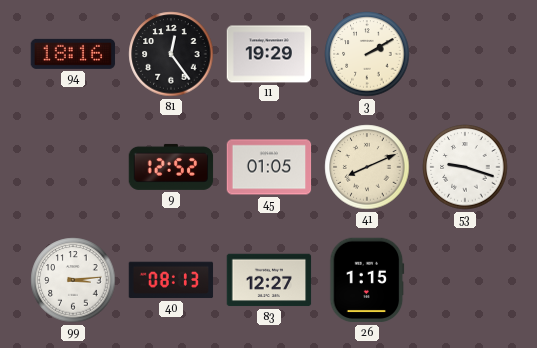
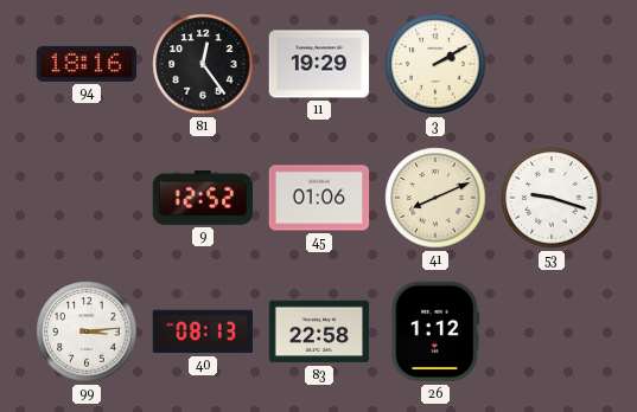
45: 01:05 -> 01:06 (319, 198)
83: 12:27 -> 22:58 (319, 331)
26: 1:15 -> 1:12 (435, 331)
